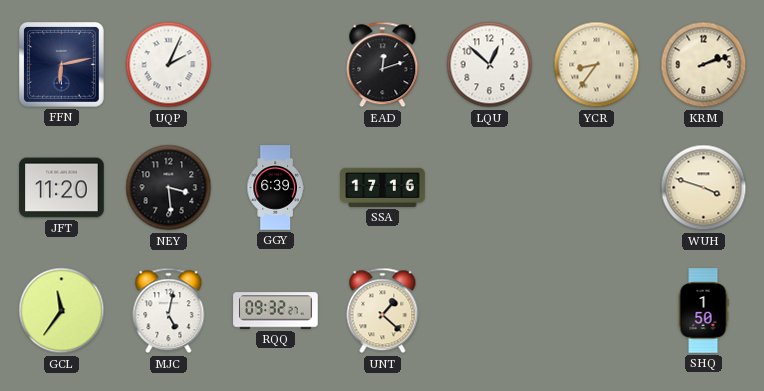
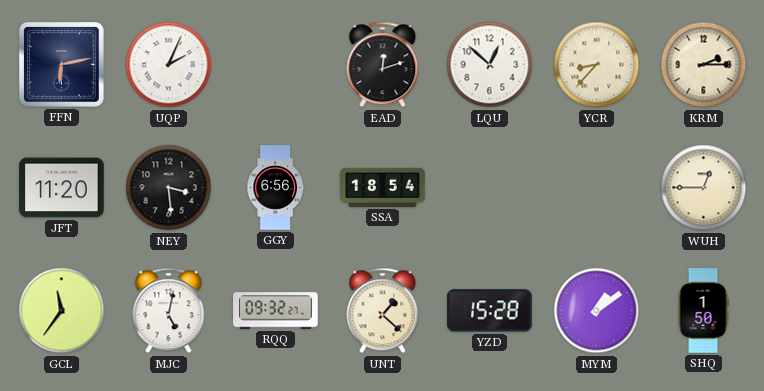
YCR: 8:36 -> 8:37 (597, 65)
KRM: 2:12 -> 2:15 (704, 65)
GGY: 6:39 -> 6:56 (275, 188)
SSA: 17:16 -> 18:54 (383, 187)
WUH: 3:48 -> 12:45 (704, 188)
YZD: none -> 15:28 (490, 311)
MYM: none -> 1:09 (597, 311)
